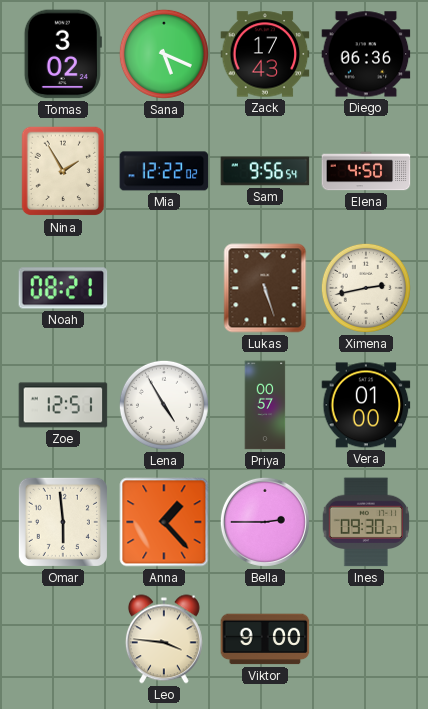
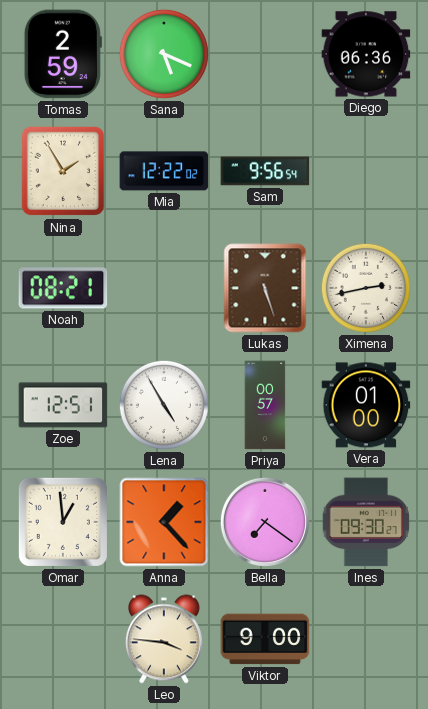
Tomas: 3:02 -> 2:59 (63, 54)
Zack: 17:43 -> none (265, 54)
Elena: 4:50 -> none (366, 171)
Omar: 5:59 -> 12:59 (63, 522)
Bella: 2:45 -> 7:21 (265, 522)
